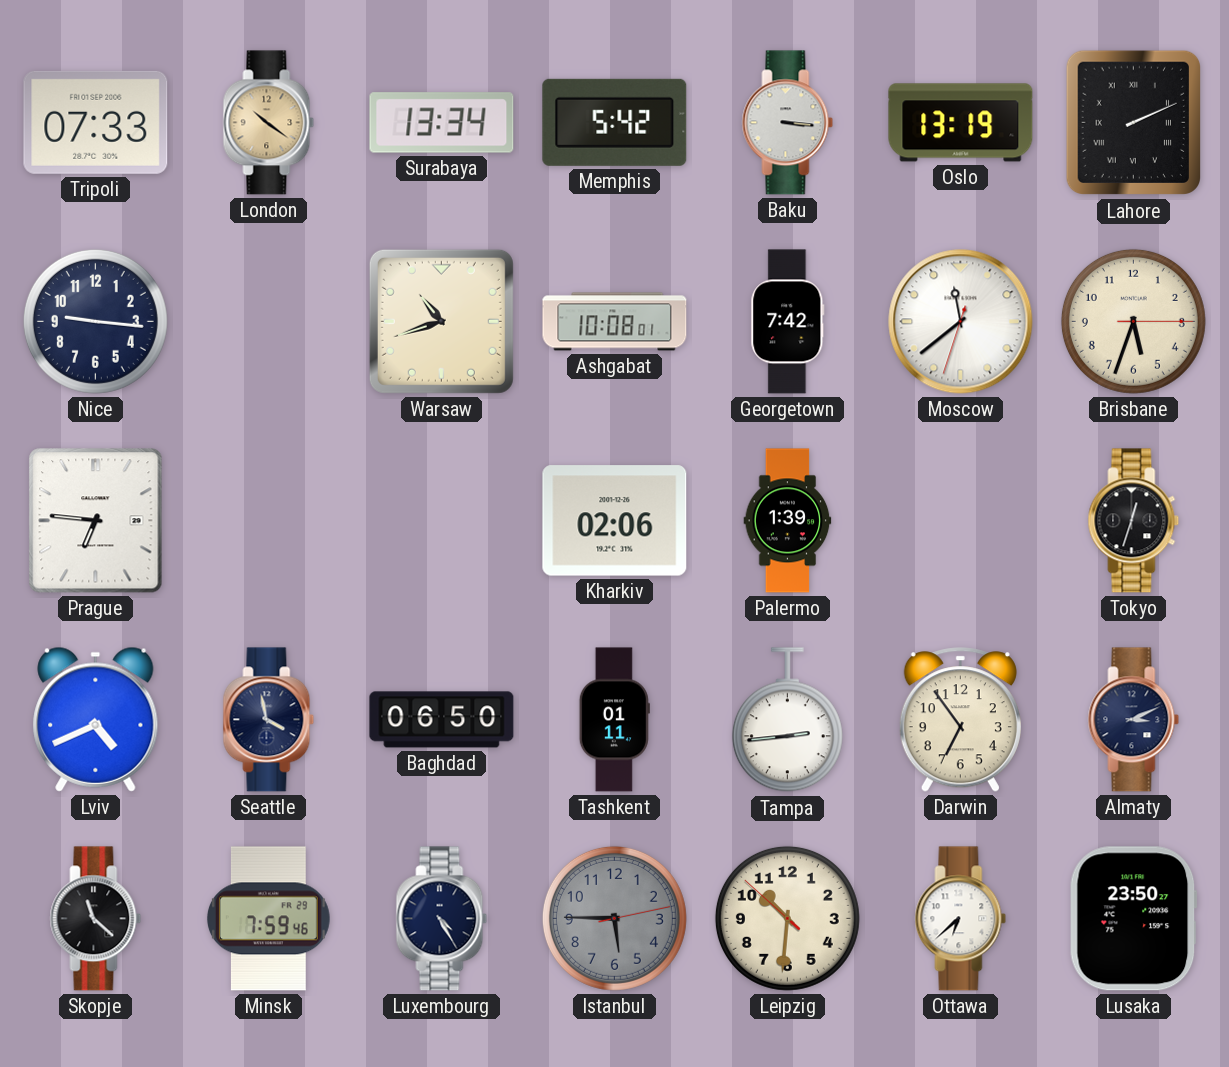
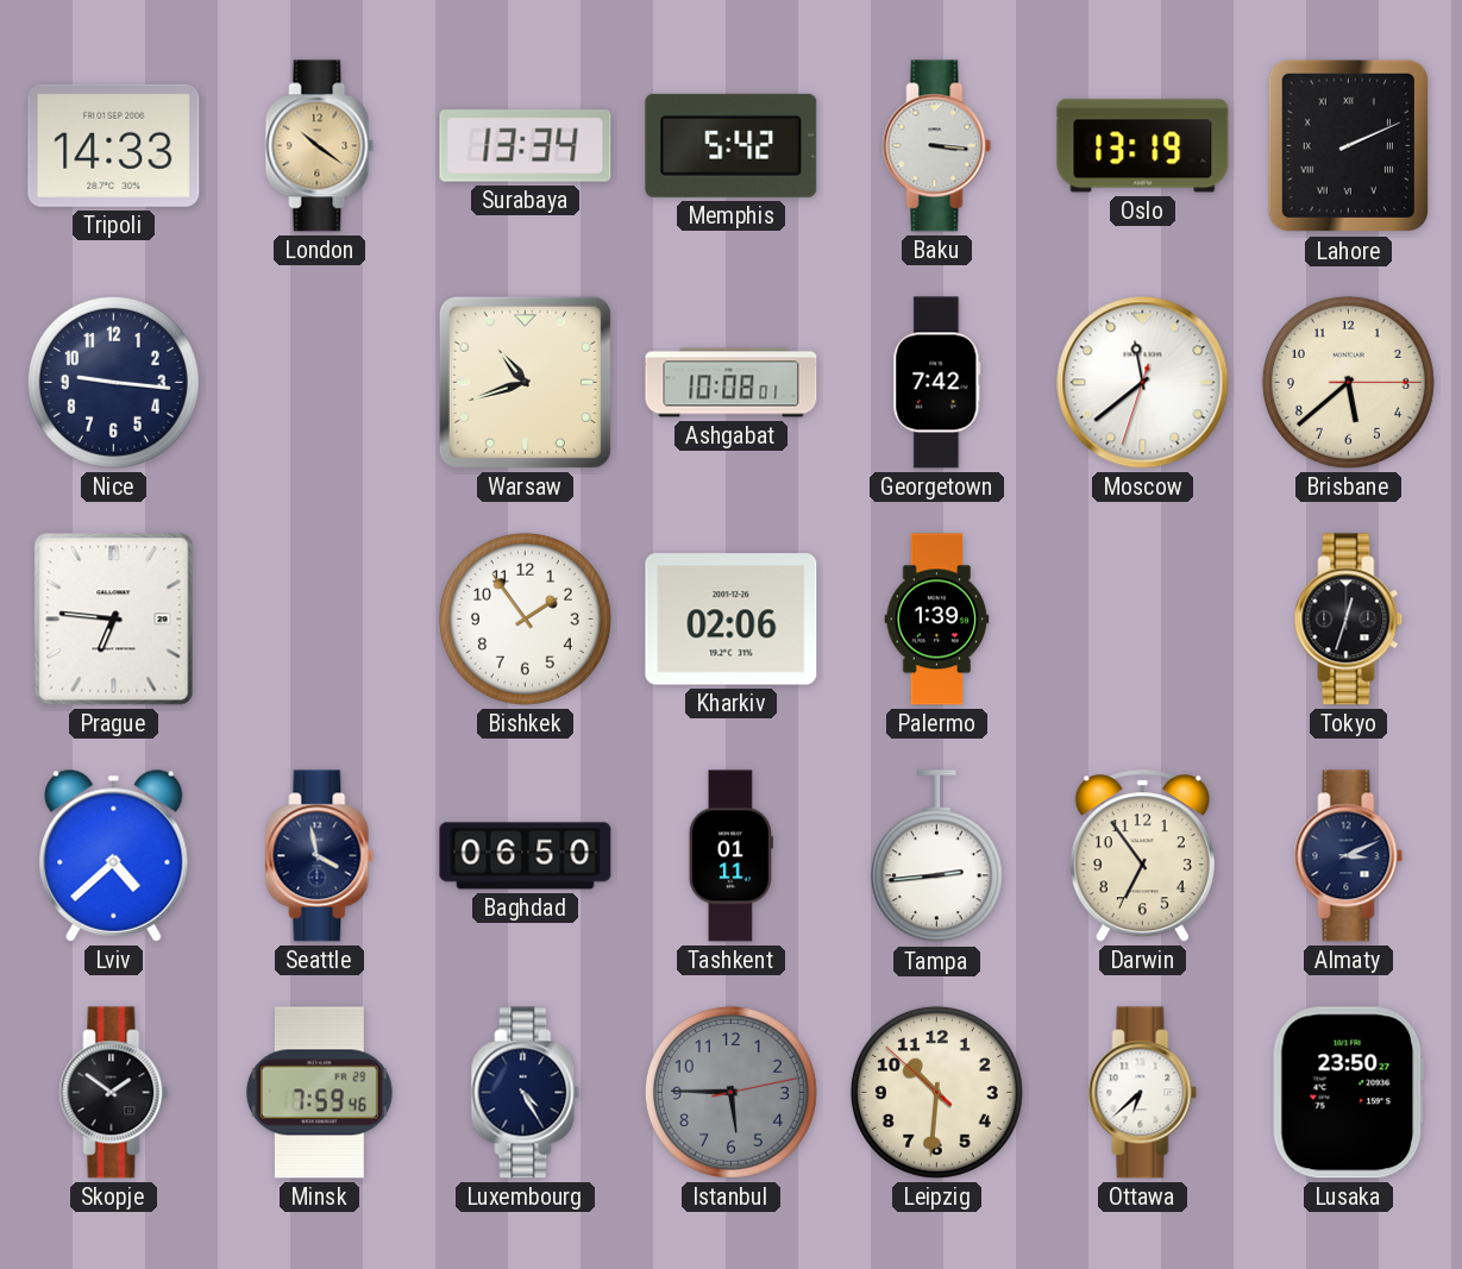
Tripoli: 07:33 -> 14:33 (114, 145)
Brisbane: 5:33 -> 5:38 (1348, 382)
Bishkek: none -> 1:54 (525, 618)
Lviv: 4:41 -> 4:38 (114, 855)
Skopje: 11:22 -> 1:51 (114, 1093)
